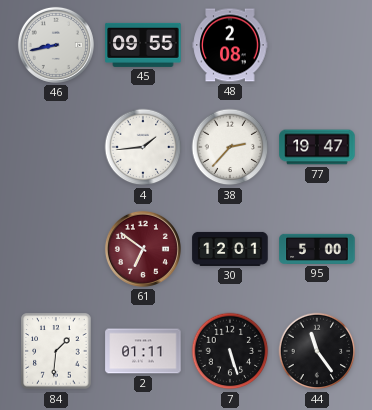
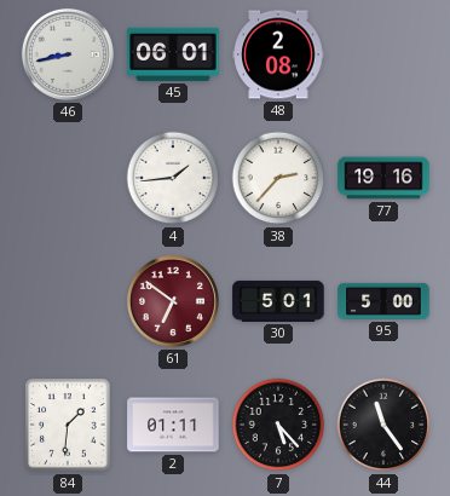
45: 09:55 -> 06:01 (173, 54)
77: 19:47 -> 19:16 (383, 178)
30: 12:01 -> 5:01 (278, 301)
7: 5:27 -> 5:23 (278, 425)
